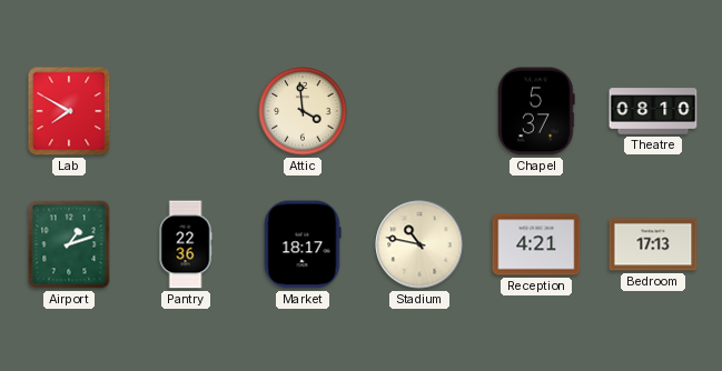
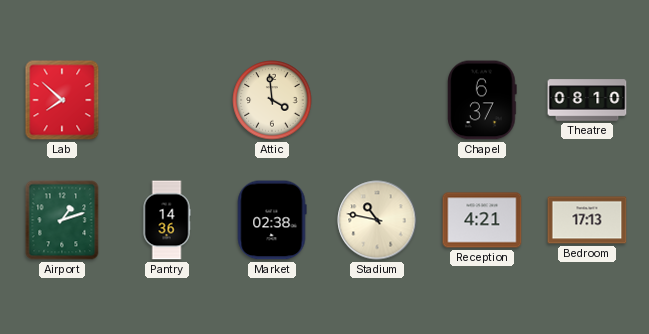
Lab: 7:50 -> 7:52 (62, 100)
Chapel: 5:37 -> 6:37 (482, 100)
Pantry: 22:36 -> 14:36 (167, 220)
Market: 18:17 -> 02:38 (272, 220)
